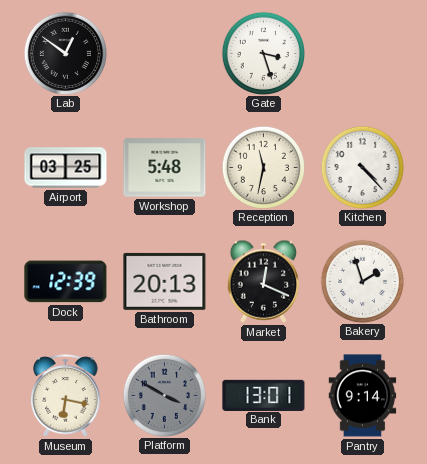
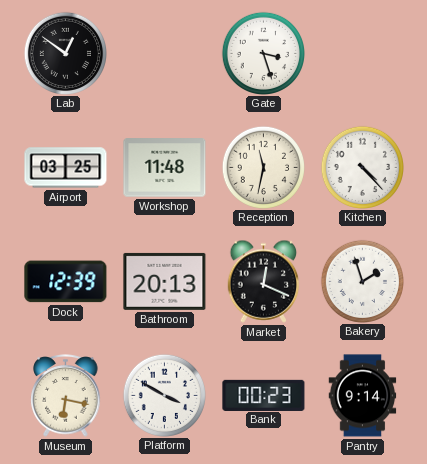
Workshop: 5:48 -> 11:48 (165, 168)
Platform dial: grey -> white (164, 395)
Bank: 13:01 -> 00:23 (264, 395)
